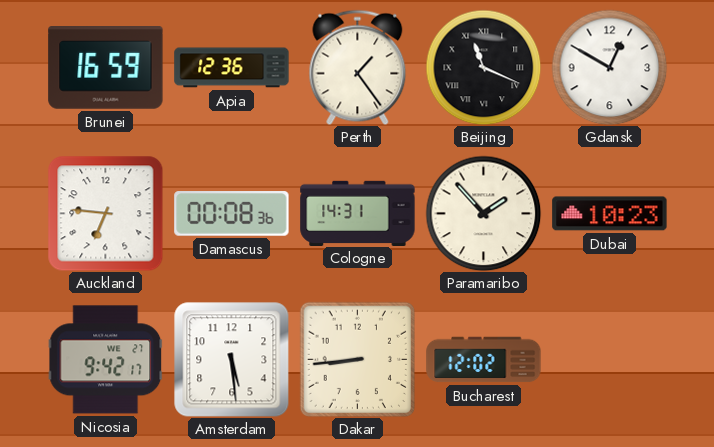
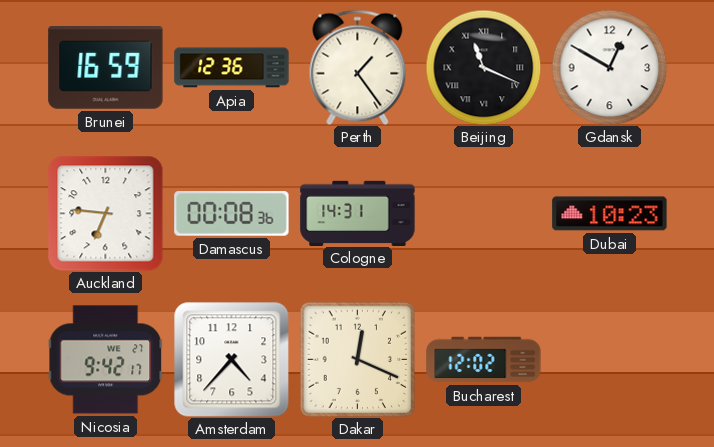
Paramaribo: 1:53 -> none (483, 213)
Amsterdam: 5:29 -> 4:37 (231, 359)
Dakar: 8:44 -> 12:19 (357, 359)
